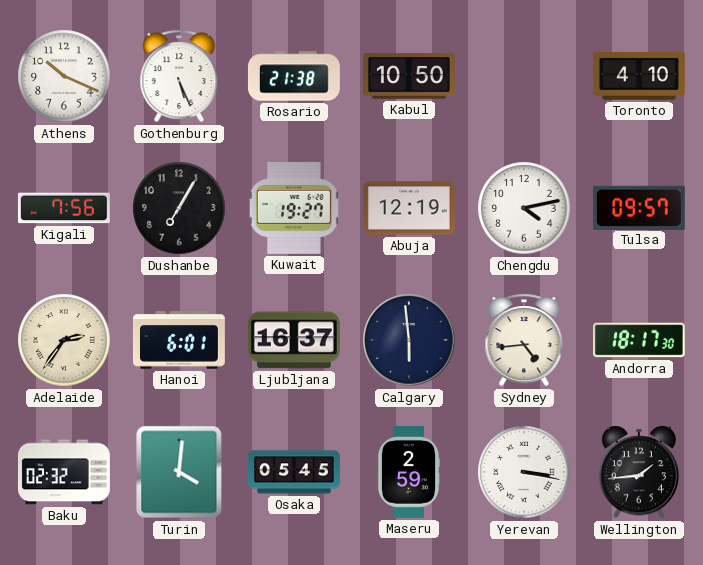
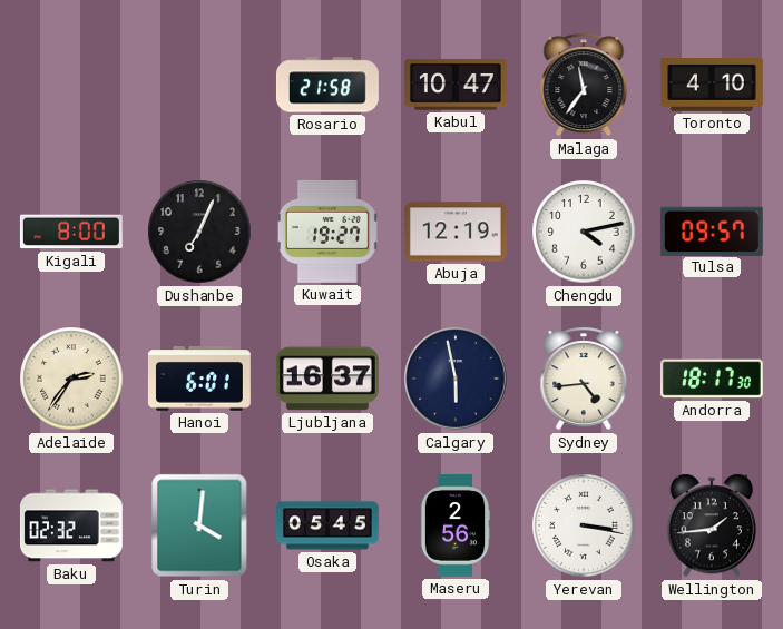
Athens: 10:19 -> none (64, 76)
Gothenburg: 5:26 -> none (179, 76)
Rosario: 21:38 -> 21:58 (327, 85)
Kabul: 10:50 -> 10:47 (456, 85)
Malaga: none -> 11:36 (584, 85)
Kigali: 7:56 -> 8:00 (71, 232)
Dushanbe: 7:05 -> 7:04 (199, 232)
Calgary: 5:59 -> 5:58 (456, 379)
Maseru: 2:59 -> 2:56 (456, 525)
